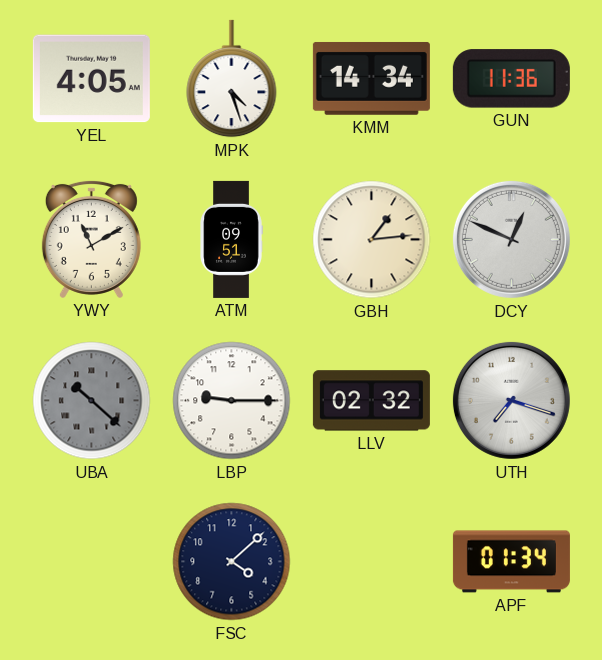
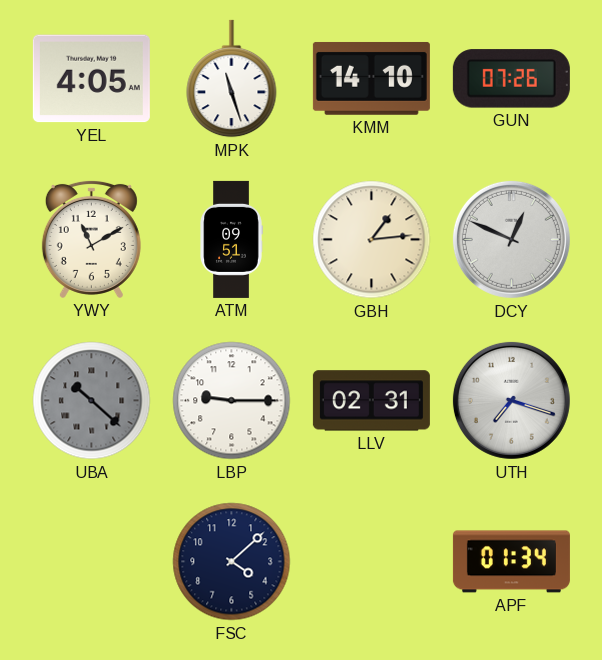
MPK: 4:27 -> 11:27 (232, 79)
KMM: 14:34 -> 14:10 (371, 78)
GUN: 11:36 -> 07:26 (511, 79)
LLV: 02:32 -> 02:31 (371, 401)
